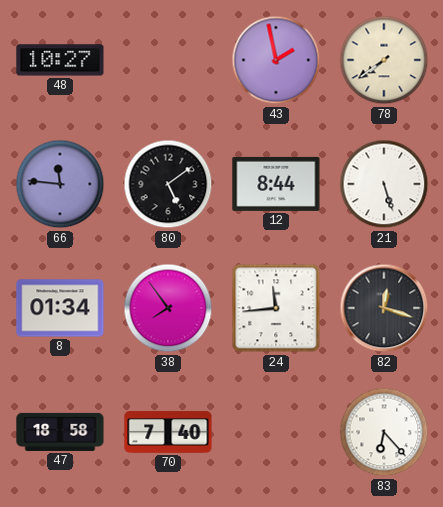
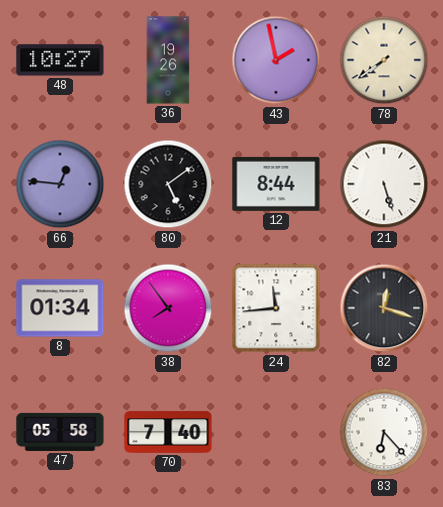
36: none -> 19:26 (168, 60)
66: 11:46 -> 12:46 (60, 184)
47: 18:58 -> 05:58 (60, 432)
